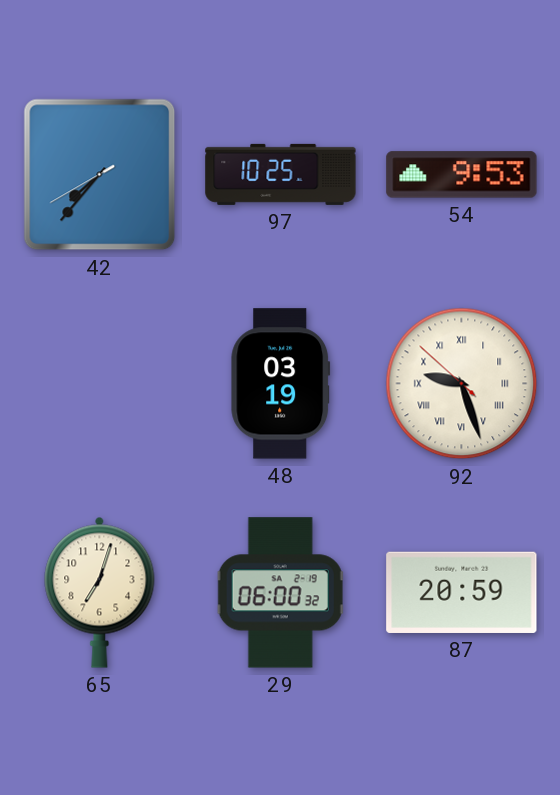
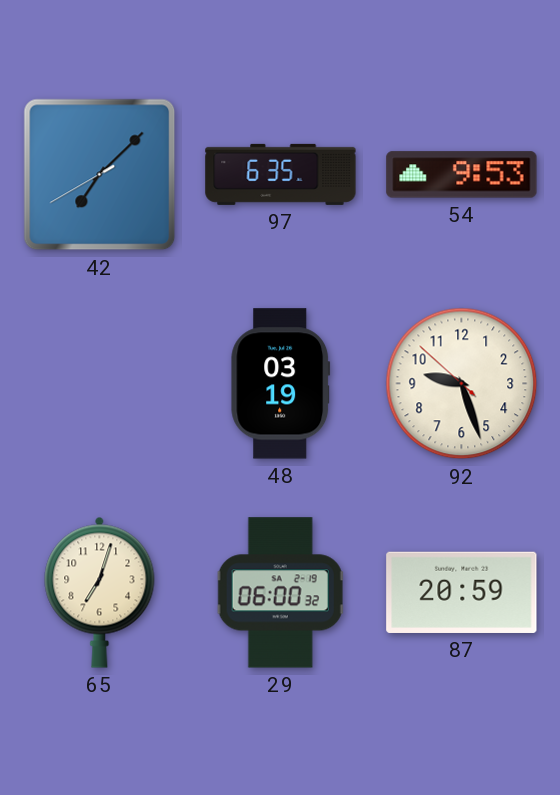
42: 7:36 -> 7:07 (100, 175)
97: 10:25 -> 6:35 (281, 174)
92 numerals: Roman -> Arabic (462, 384)
